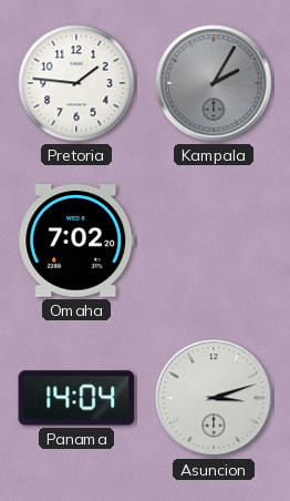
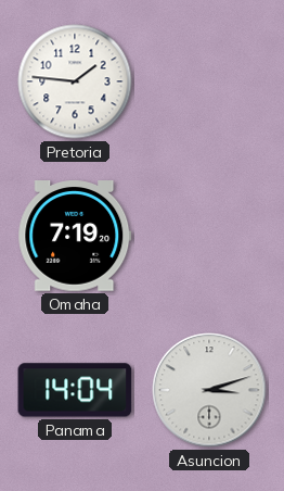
Kampala: 2:05 -> none (214, 83)
Omaha: 7:02 -> 7:19 (75, 237)
